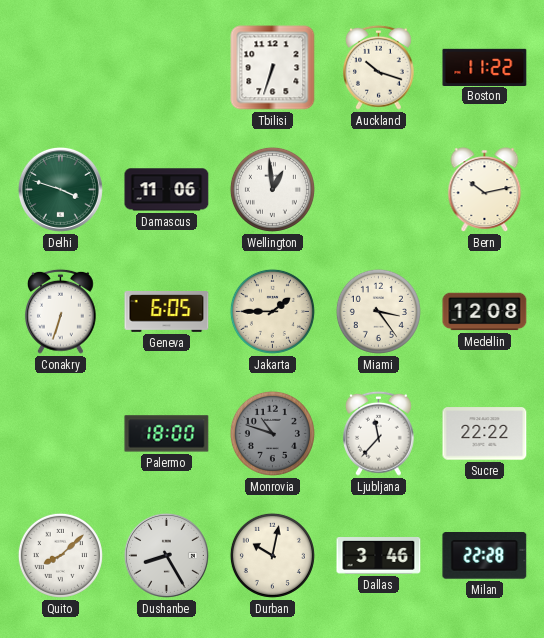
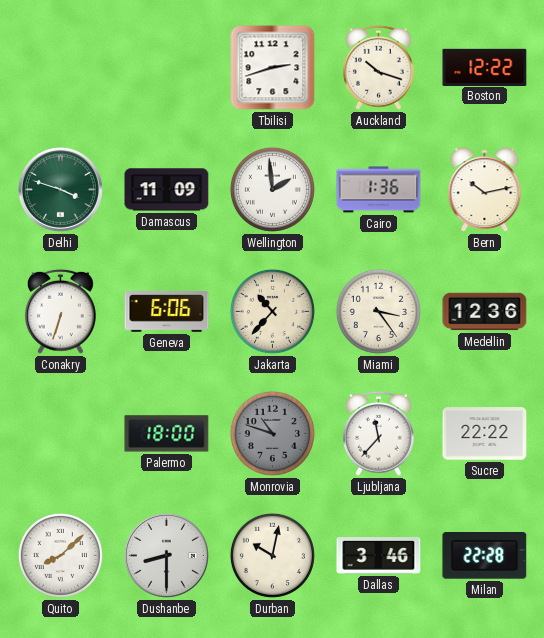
Tbilisi: 6:33 -> 2:42 (273, 68)
Boston: 11:22 -> 12:22 (485, 67)
Damascus: 11:06 -> 11:09 (167, 190)
Wellington: 12:59 -> 1:59 (272, 189)
Cairo: none -> 1:36 (379, 190)
Geneva: 6:05 -> 6:06 (167, 312)
Jakarta: 1:45 -> 10:37 (272, 311)
Medellin: 12:08 -> 12:36 (485, 312)
Dushanbe: 8:25 -> 8:30 (166, 555)
